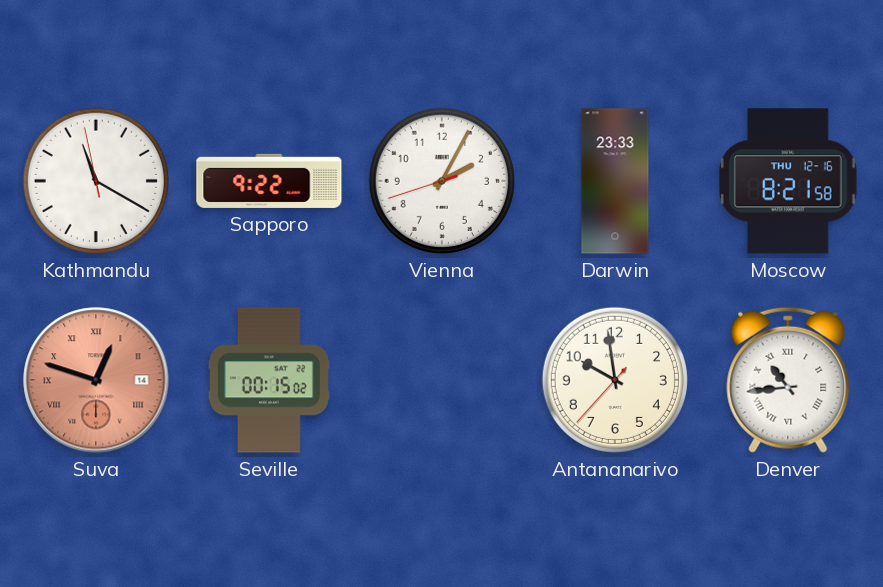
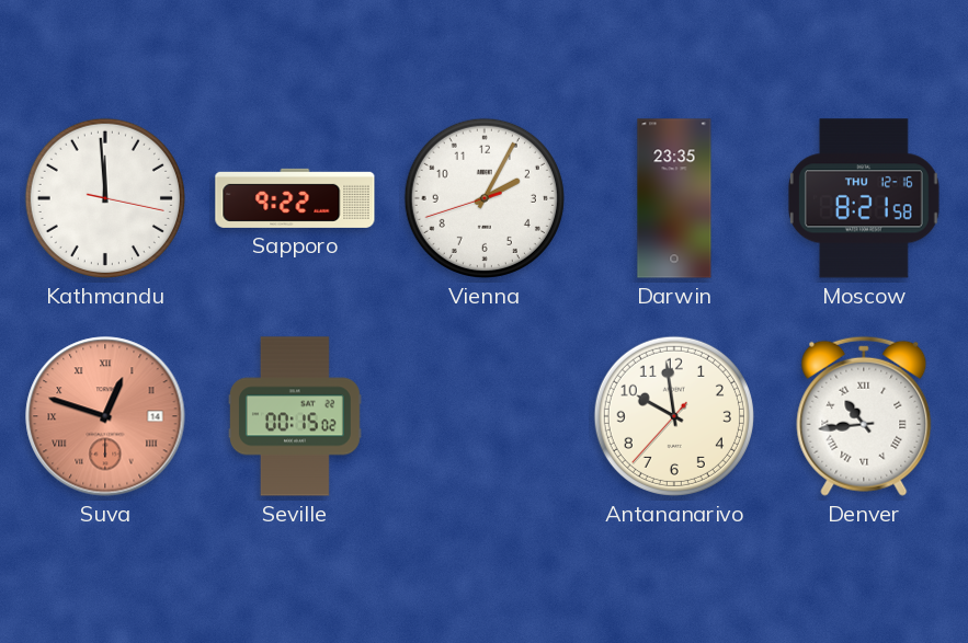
Kathmandu: 11:19 -> 11:59 (105, 198)
Darwin: 23:33 -> 23:35 (674, 198)
